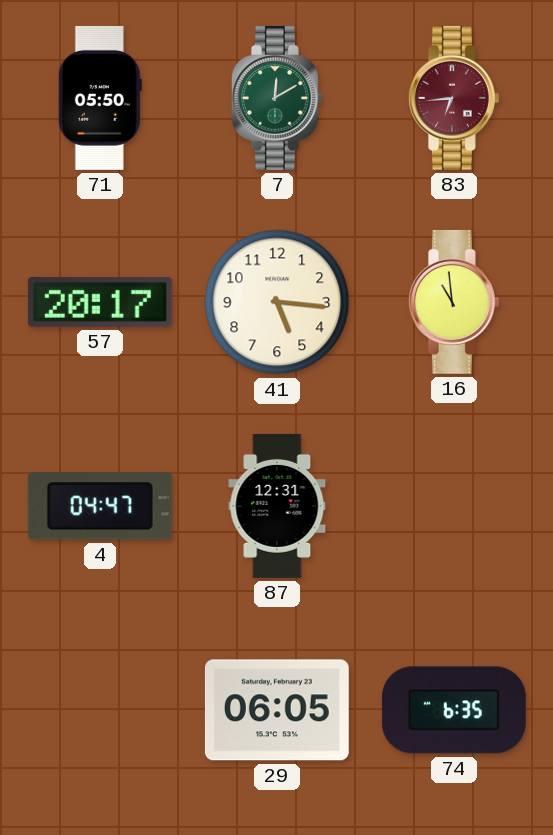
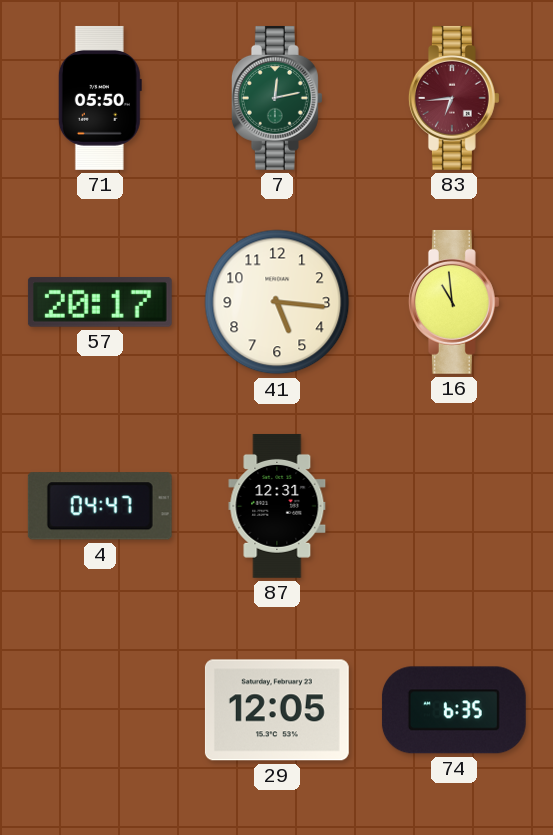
7: 12:10 -> 12:13 (277, 98)
29: 06:05 -> 12:05 (277, 710)
